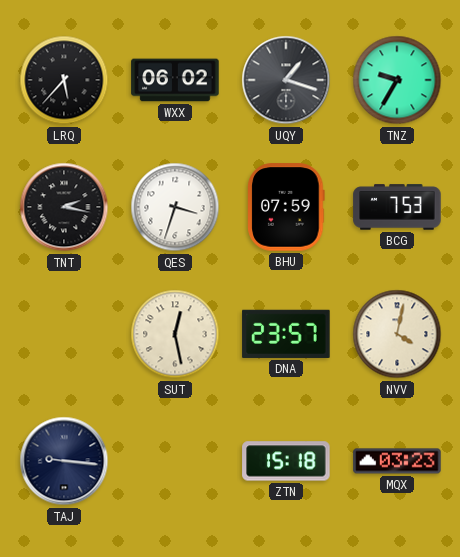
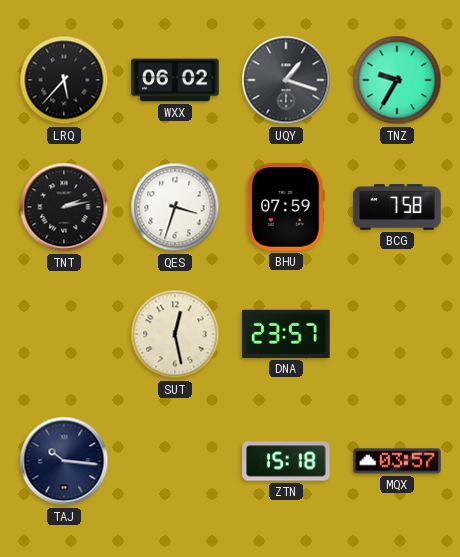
TNT: 2:17 -> 2:13 (64, 207)
BCG: 7:53 -> 7:58 (397, 207)
NVV: 4:02 -> none (397, 334)
TAJ: 9:16 -> 10:16 (64, 461)
MQX: 03:23 -> 03:57 (397, 461)
